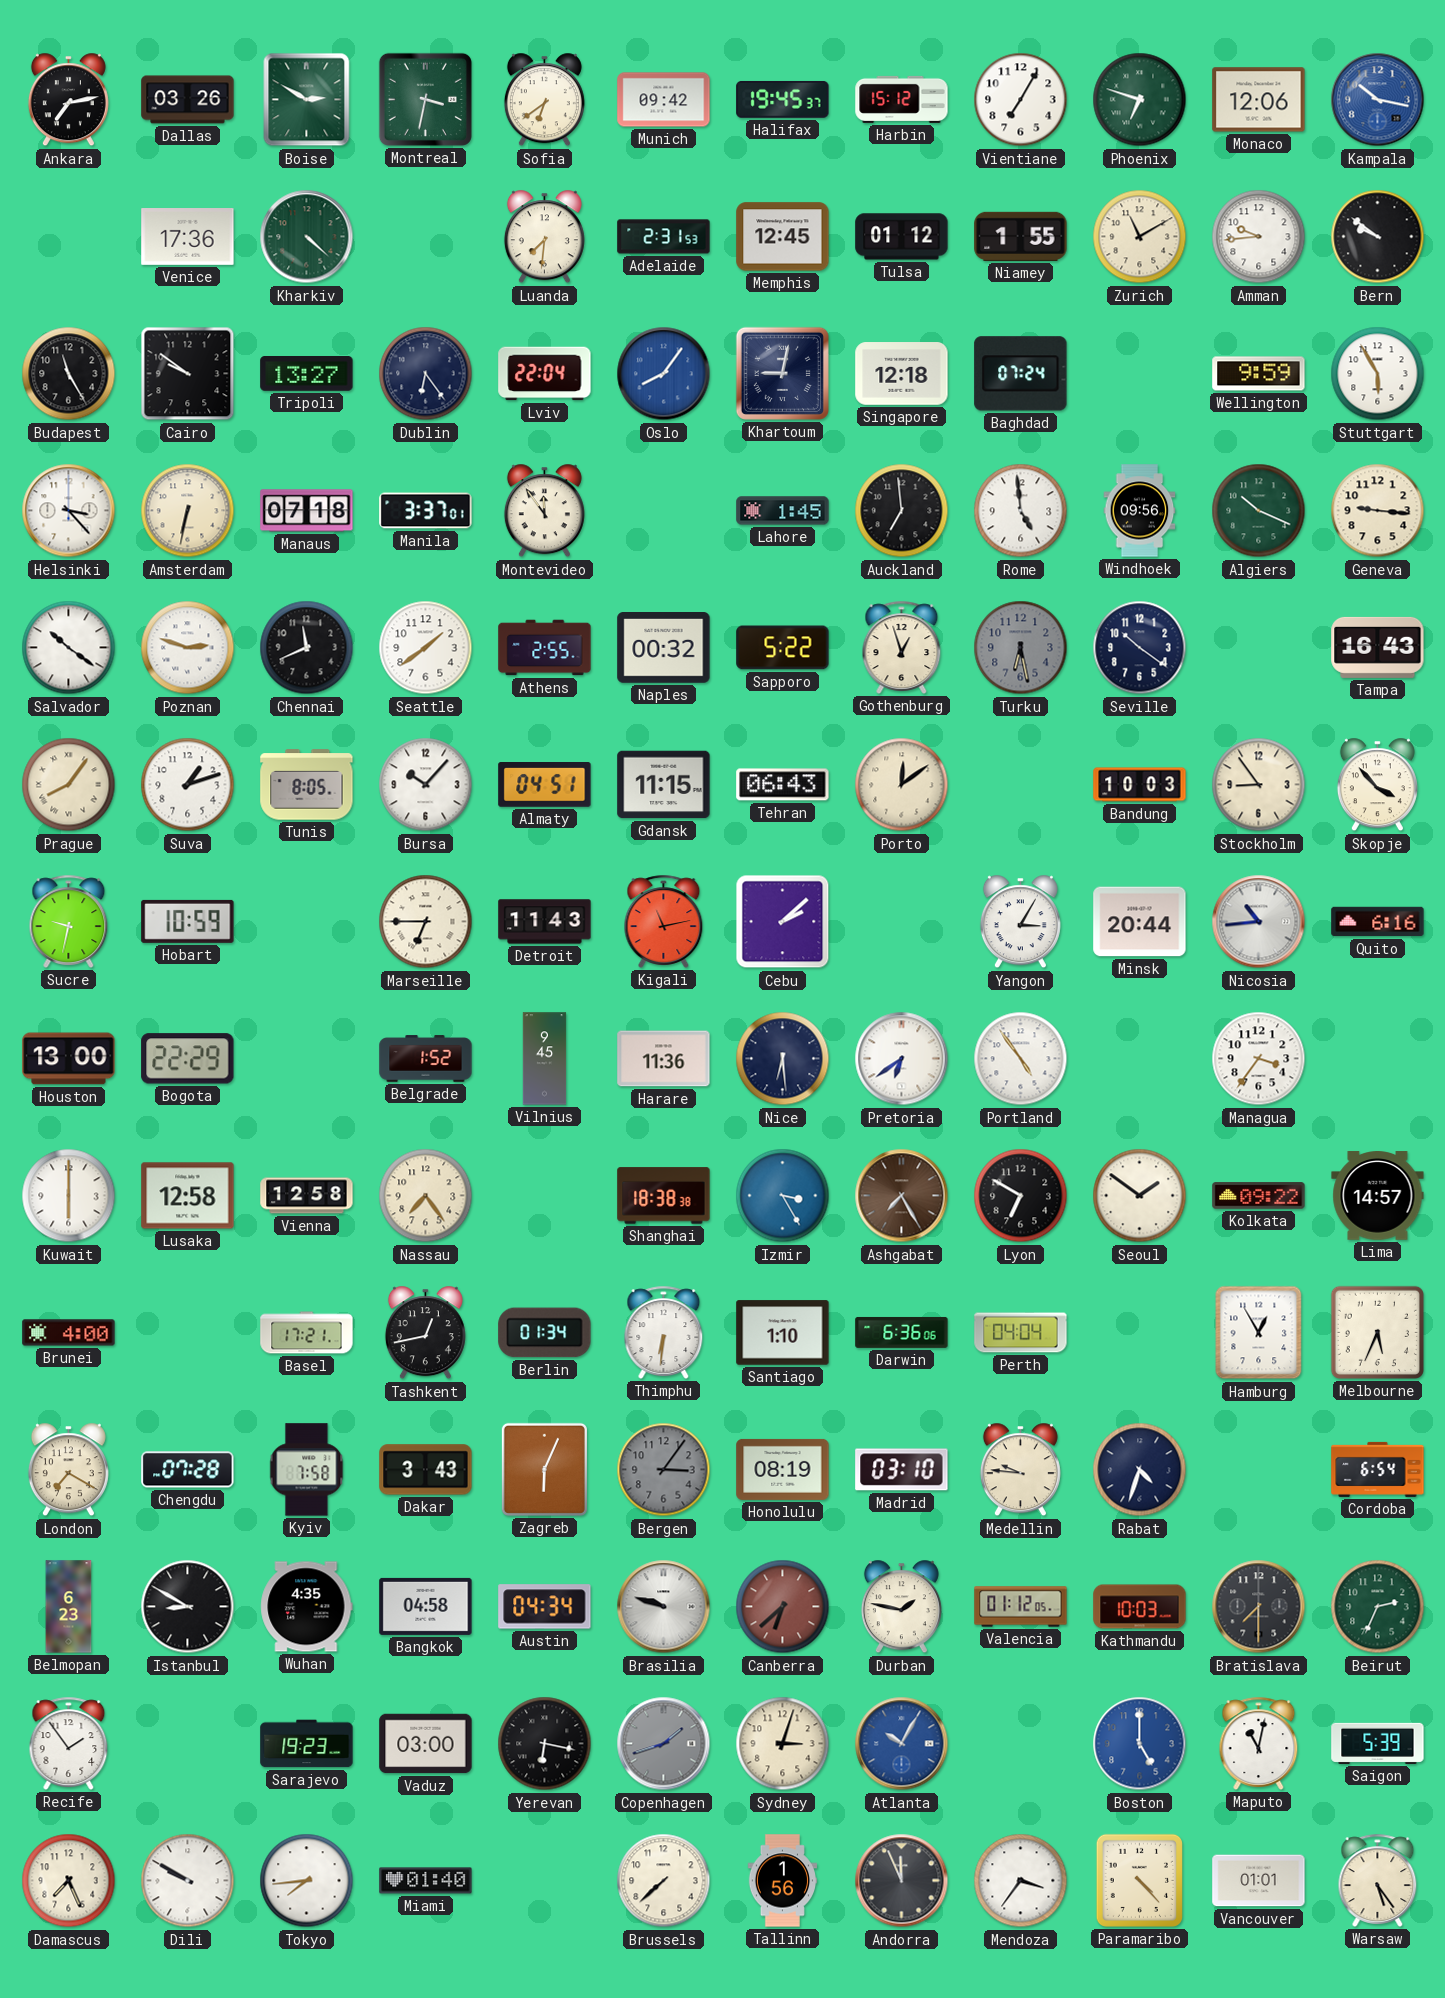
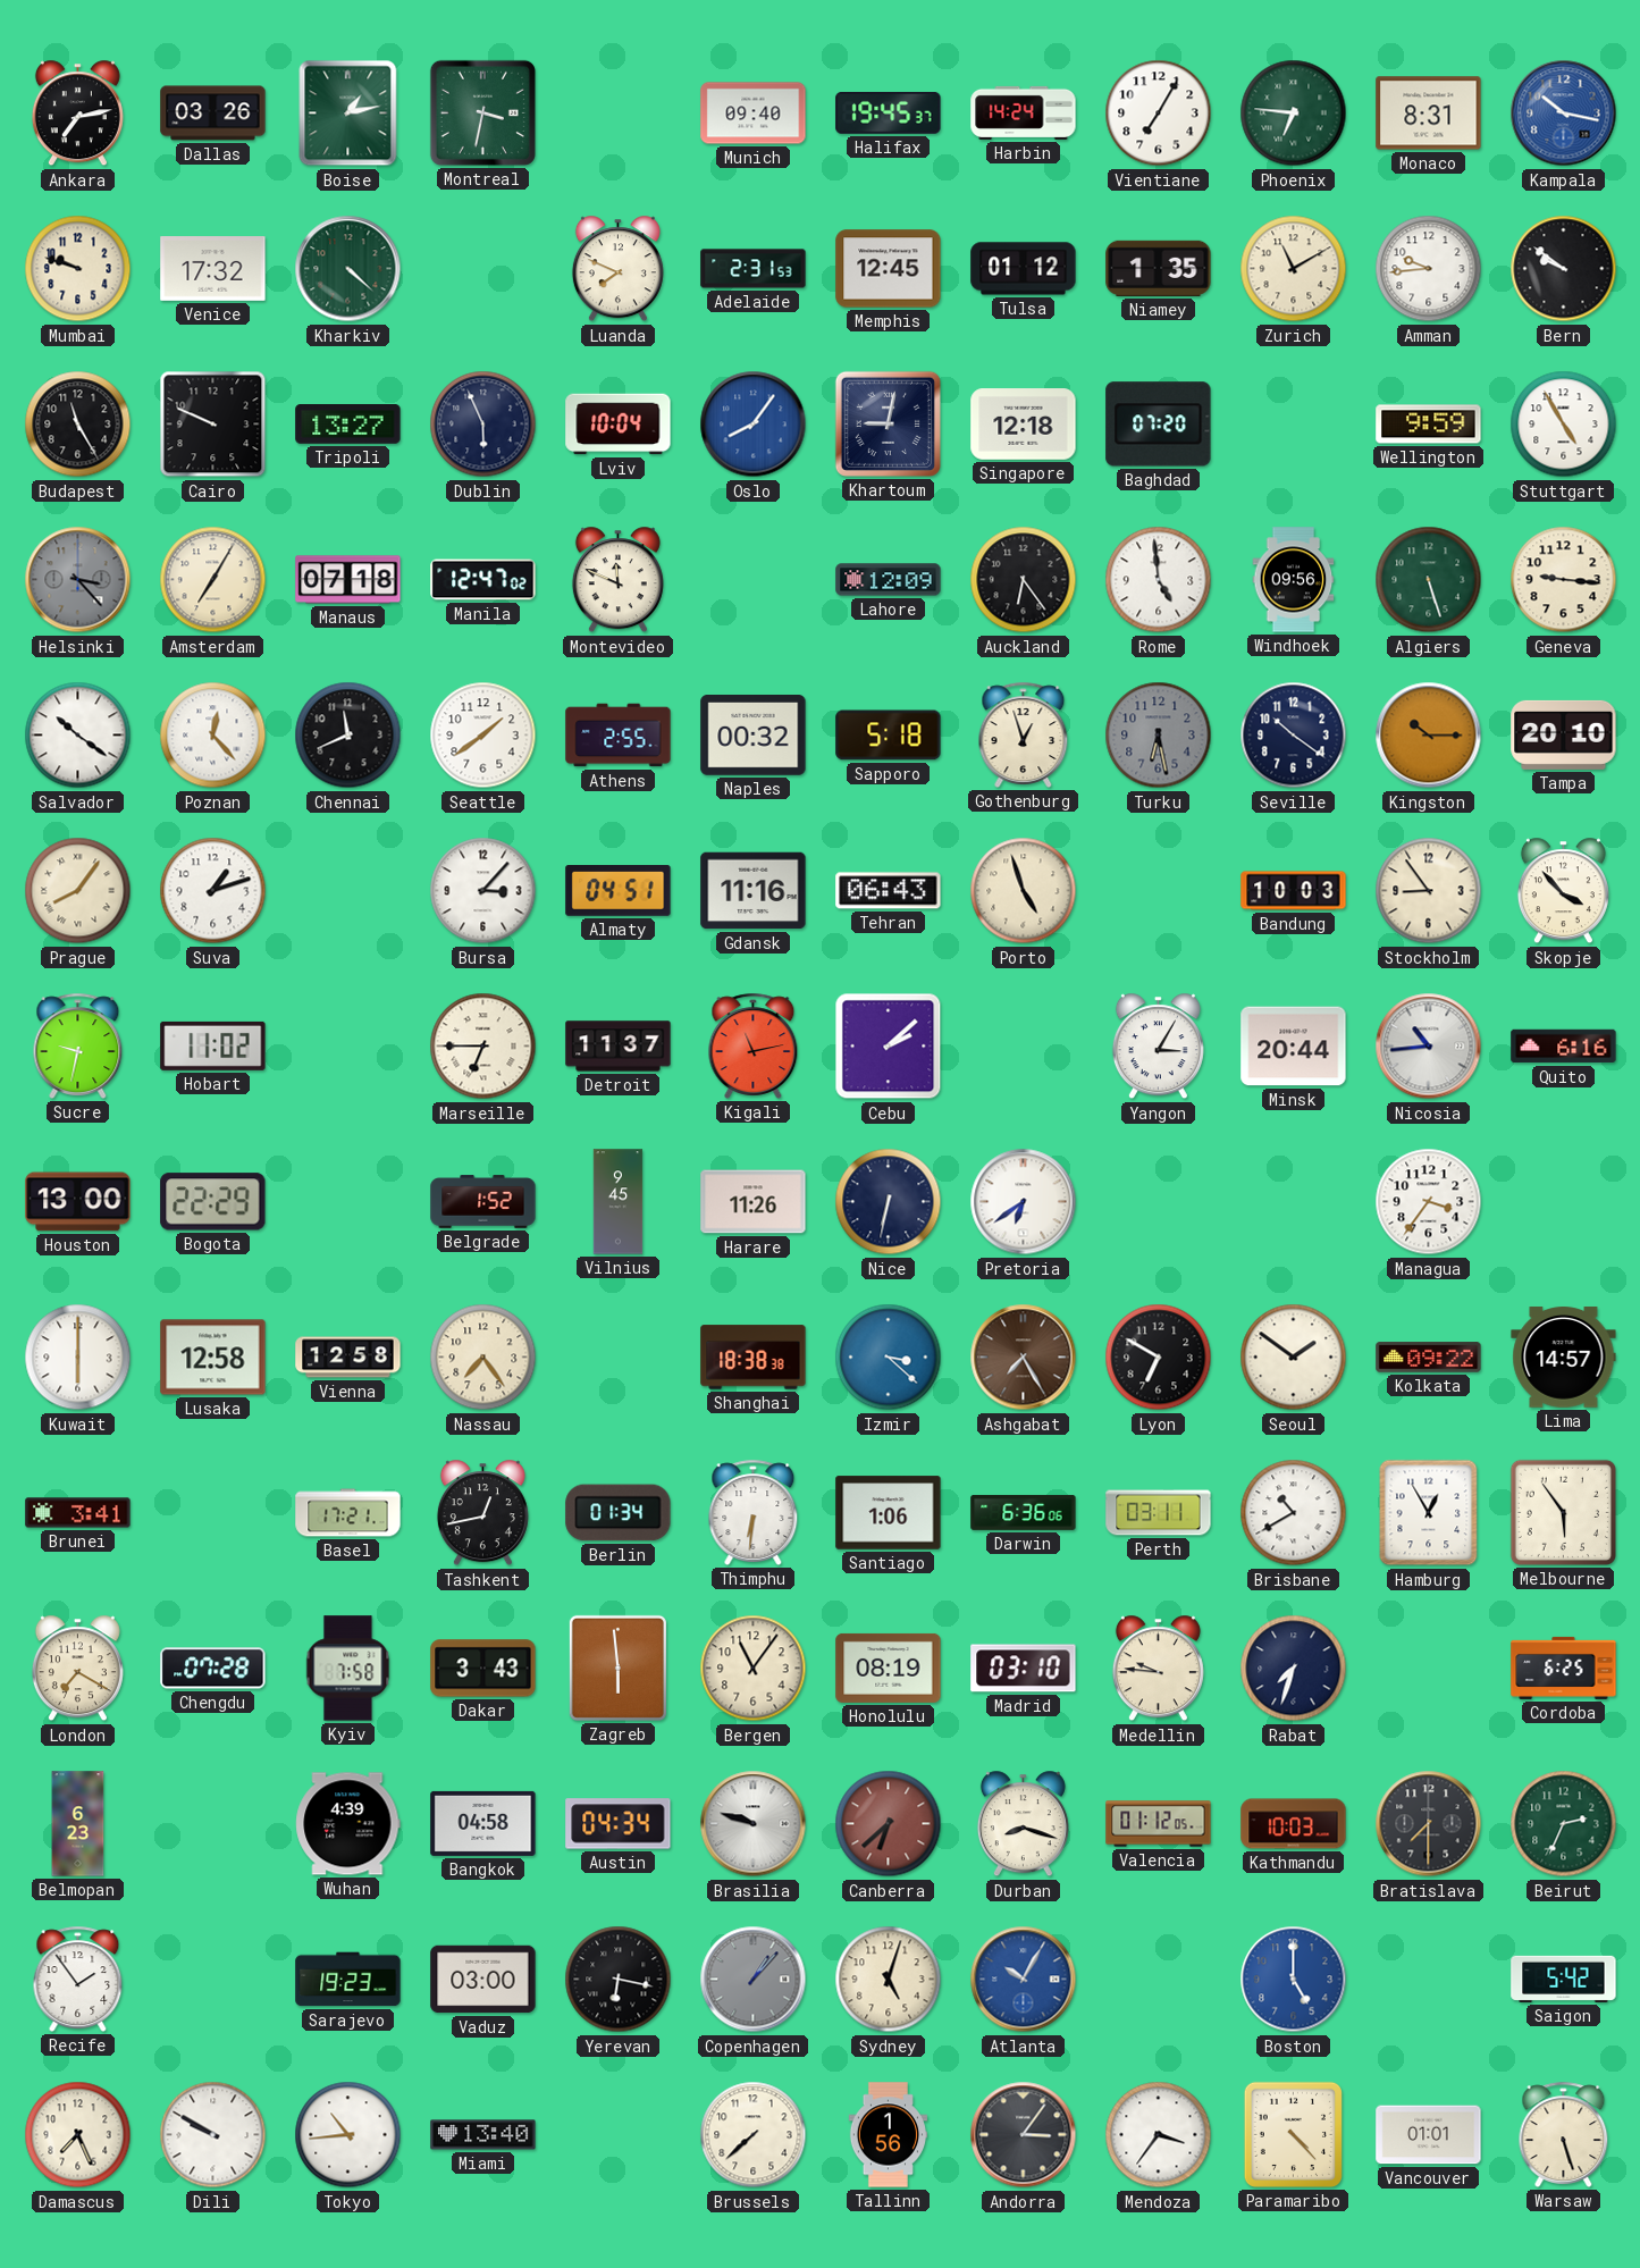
Boise: 2:50 -> 1:13 (348, 114)
Sofia: 6:39 -> none (544, 100)
Munich: 09:42 -> 09:40 (754, 114)
Harbin: 15:12 -> 14:24 (1024, 112)
Phoenix: 6:48 -> 6:46 (1294, 114)
Monaco: 12:06 -> 8:31 (1429, 114)
Mumbai: none -> 9:48 (78, 269)
Venice: 17:36 -> 17:32 (213, 269)
Luanda: 7:31 -> 7:49 (617, 269)
Niamey: 1:55 -> 1:35 (1159, 268)
Cairo: 9:51 -> 9:49 (213, 425)
Dublin: 6:24 -> 5:56 (483, 425)
Lviv: 22:04 -> 10:04 (619, 425)
Baghdad: 07:24 -> 07:20 (1159, 425)
Stuttgart: 5:55 -> 4:55 (1564, 425)
Helsinki dial: white -> grey (78, 580)
Amsterdam: 6:32 -> 7:05 (213, 580)
Manila: 3:37 -> 12:47 (483, 580)
Montevideo: 11:54 -> 11:49 (617, 580)
Lahore: 1:45 -> 12:09 (889, 580)
Auckland: 6:59 -> 6:24 (1024, 580)
Algiers: 10:19 -> 5:27 (1429, 580)
Poznan: 2:48 -> 12:23 (213, 736)
Sapporo: 5:22 -> 5:18 (889, 736)
Kingston: none -> 10:15 (1429, 736)
Tampa: 16:43 -> 20:10 (1564, 734)
Tunis: 8:05 -> none (307, 785)
Bursa: 10:07 -> 3:07 (483, 891)
Gdansk: 11:15 -> 11:16 (754, 891)
Porto: 12:09 -> 4:57 (1024, 891)
Hobart: 10:59 -> 11:02 (213, 1045)
Detroit: 11:43 -> 11:37 (619, 1047)
Harare: 11:36 -> 11:26 (754, 1202)
Nice: 6:29 -> 6:32 (889, 1202)
Portland: 4:54 -> none (1021, 1059)
Izmir: 3:25 -> 3:22 (889, 1358)
Brunei: 4:00 -> 3:41 (78, 1513)
Santiago: 1:10 -> 1:06 (889, 1513)
Perth: 04:04 -> 03:11 (1159, 1513)
Brisbane: none -> 10:40 (1294, 1513)
Melbourne: 5:34 -> 5:54 (1563, 1512)
Zagreb: 6:04 -> 5:59 (617, 1668)
Bergen: 3:06 -> 11:06 (754, 1669)
Bergen dial: grey -> cream (754, 1669)
Rabat: 4:33 -> 7:33 (1294, 1669)
Cordoba: 6:54 -> 6:25 (1564, 1668)
Istanbul: 8:50 -> none (188, 1607)
Wuhan: 4:35 -> 4:39 (348, 1824)
Durban: 1:47 -> 8:18 (1023, 1824)
Copenhagen: 1:42 -> 1:07 (754, 1980)
Sydney: 3:03 -> 5:03 (889, 1980)
Maputo: 11:02 -> none (1259, 1743)
Saigon: 5:39 -> 5:42 (1564, 1979)
Tokyo: 7:44 -> 10:44 (348, 2135)
Miami: 01:40 -> 13:40 (483, 2135)
Andorra: 11:56 -> 3:06 (1024, 2135)
Warsaw: 5:24 -> 5:27 (1564, 2134)
